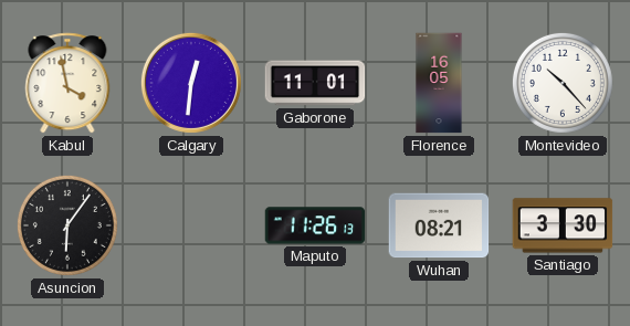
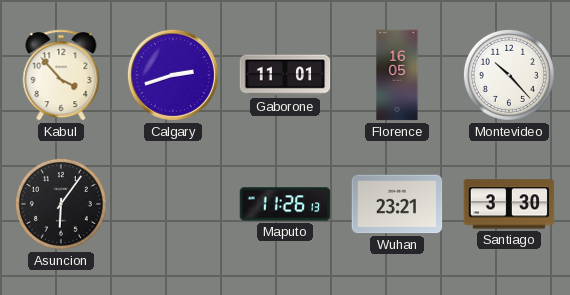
Kabul: 3:58 -> 3:53 (61, 75)
Calgary: 12:31 -> 2:42 (173, 75)
Wuhan: 08:21 -> 23:21 (397, 204)
